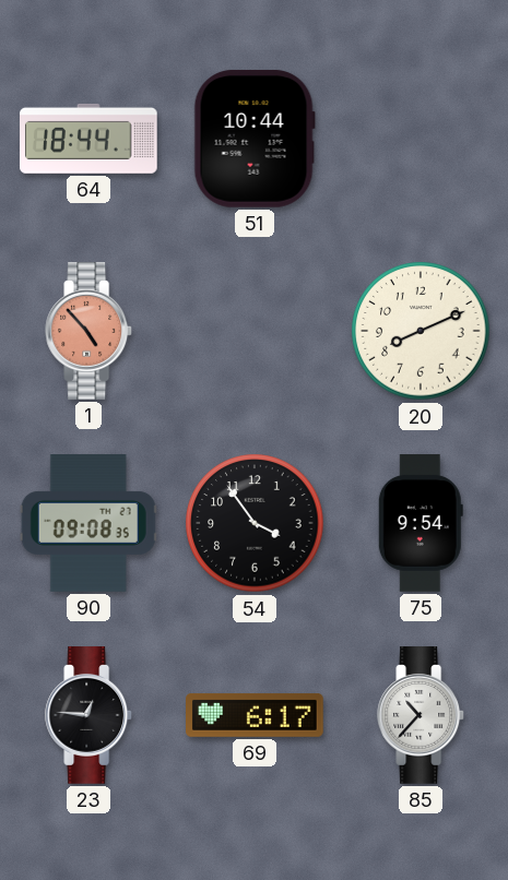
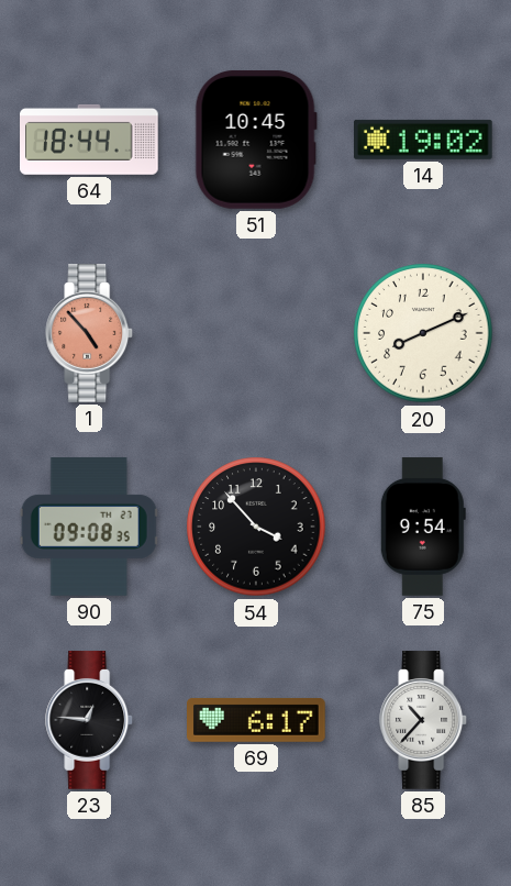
51: 10:44 -> 10:45 (256, 140)
14: none -> 19:02 (424, 140)
54: 3:54 -> 3:53 (256, 527)
